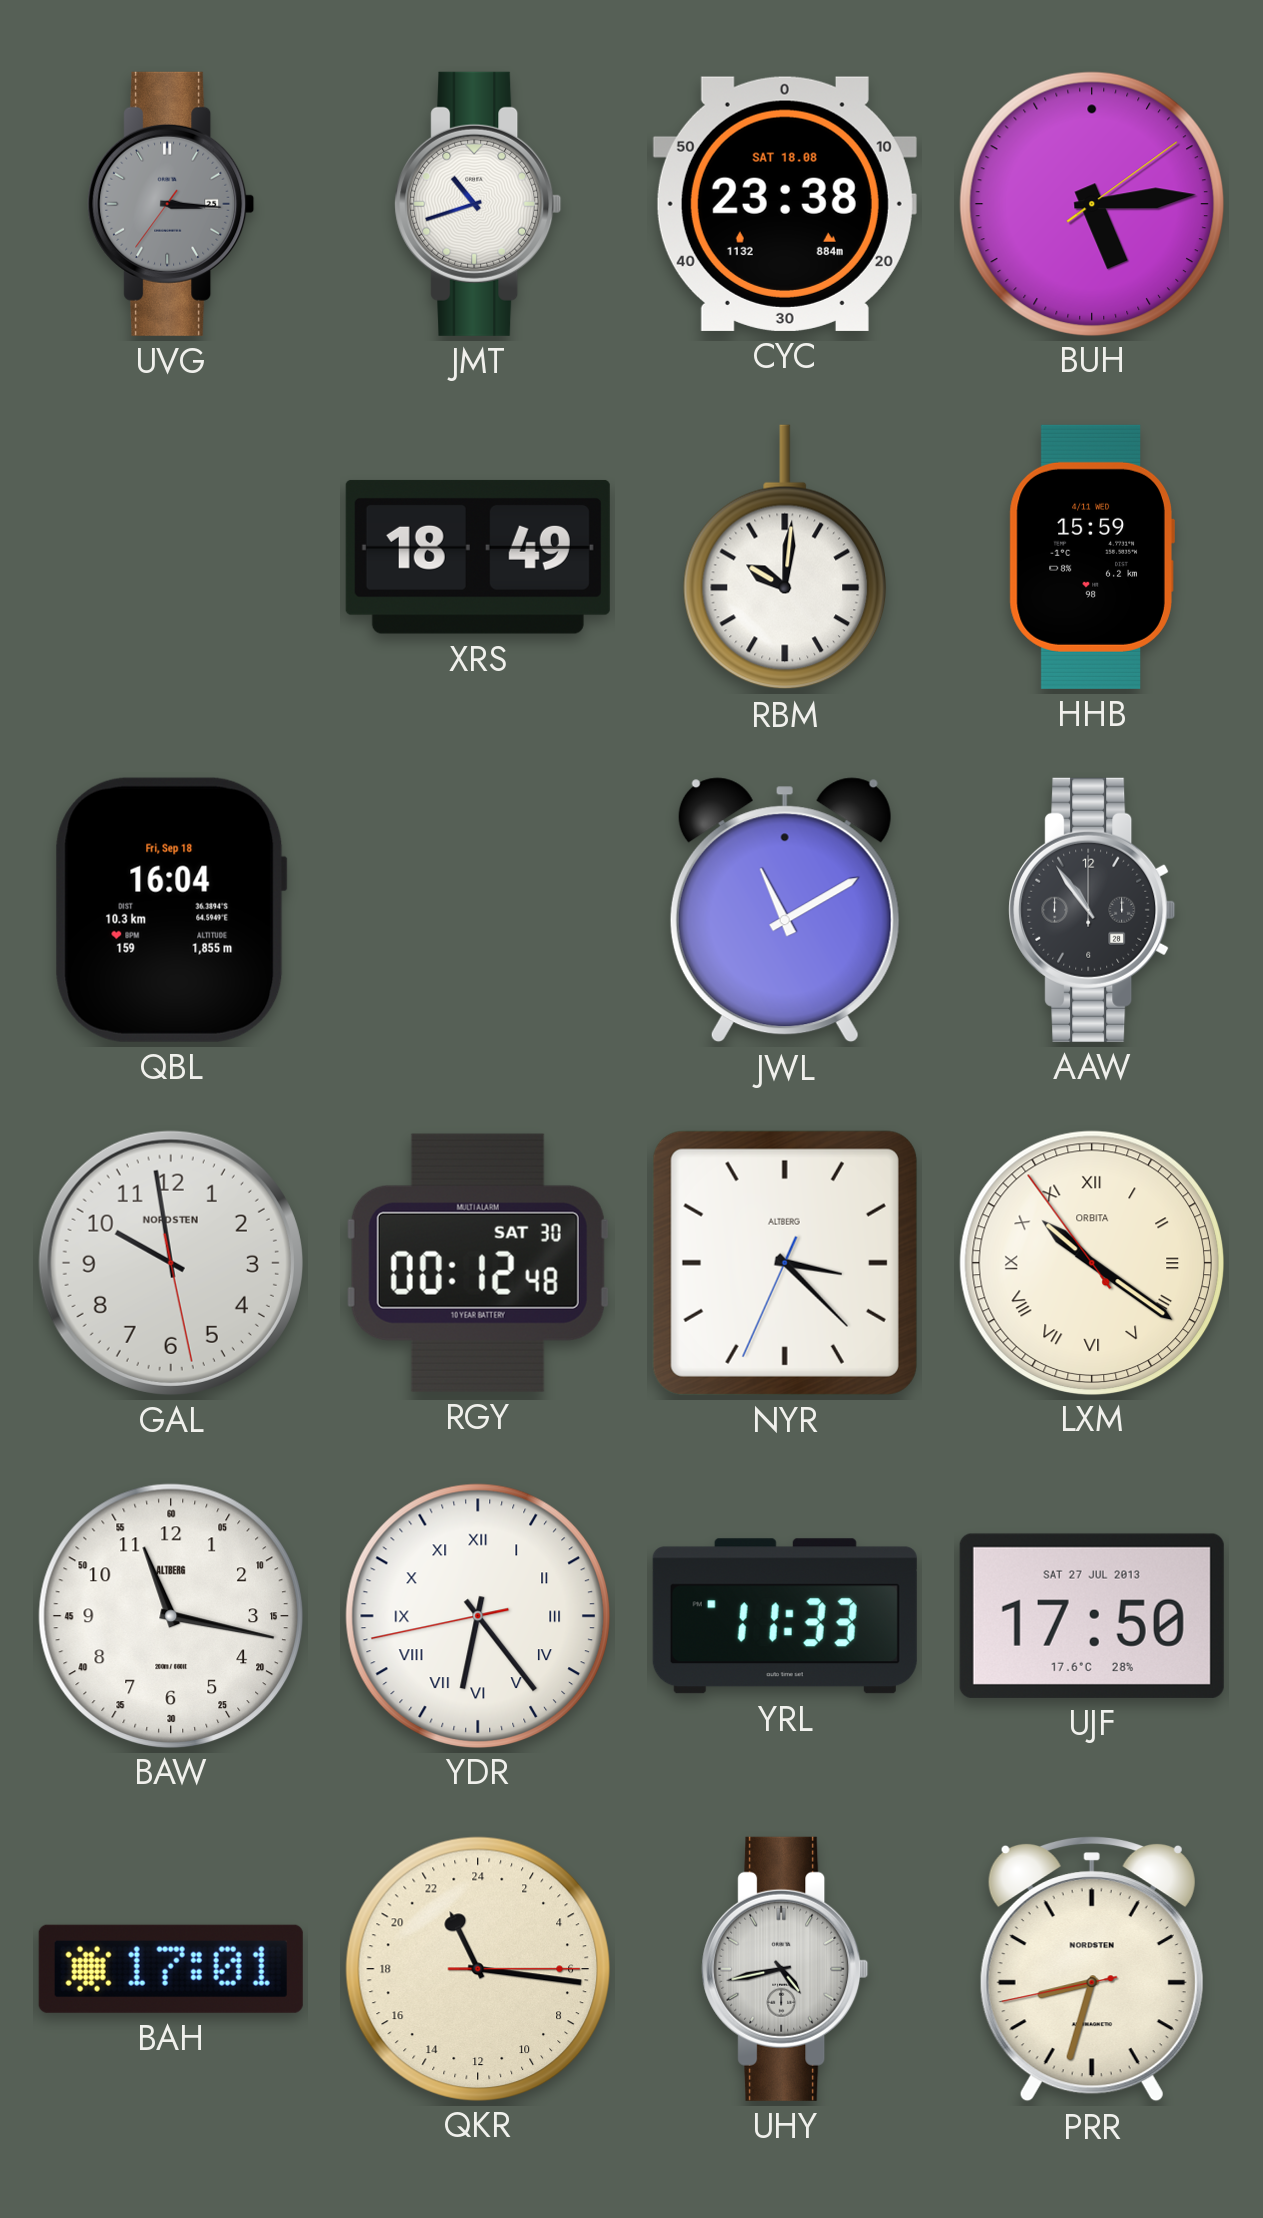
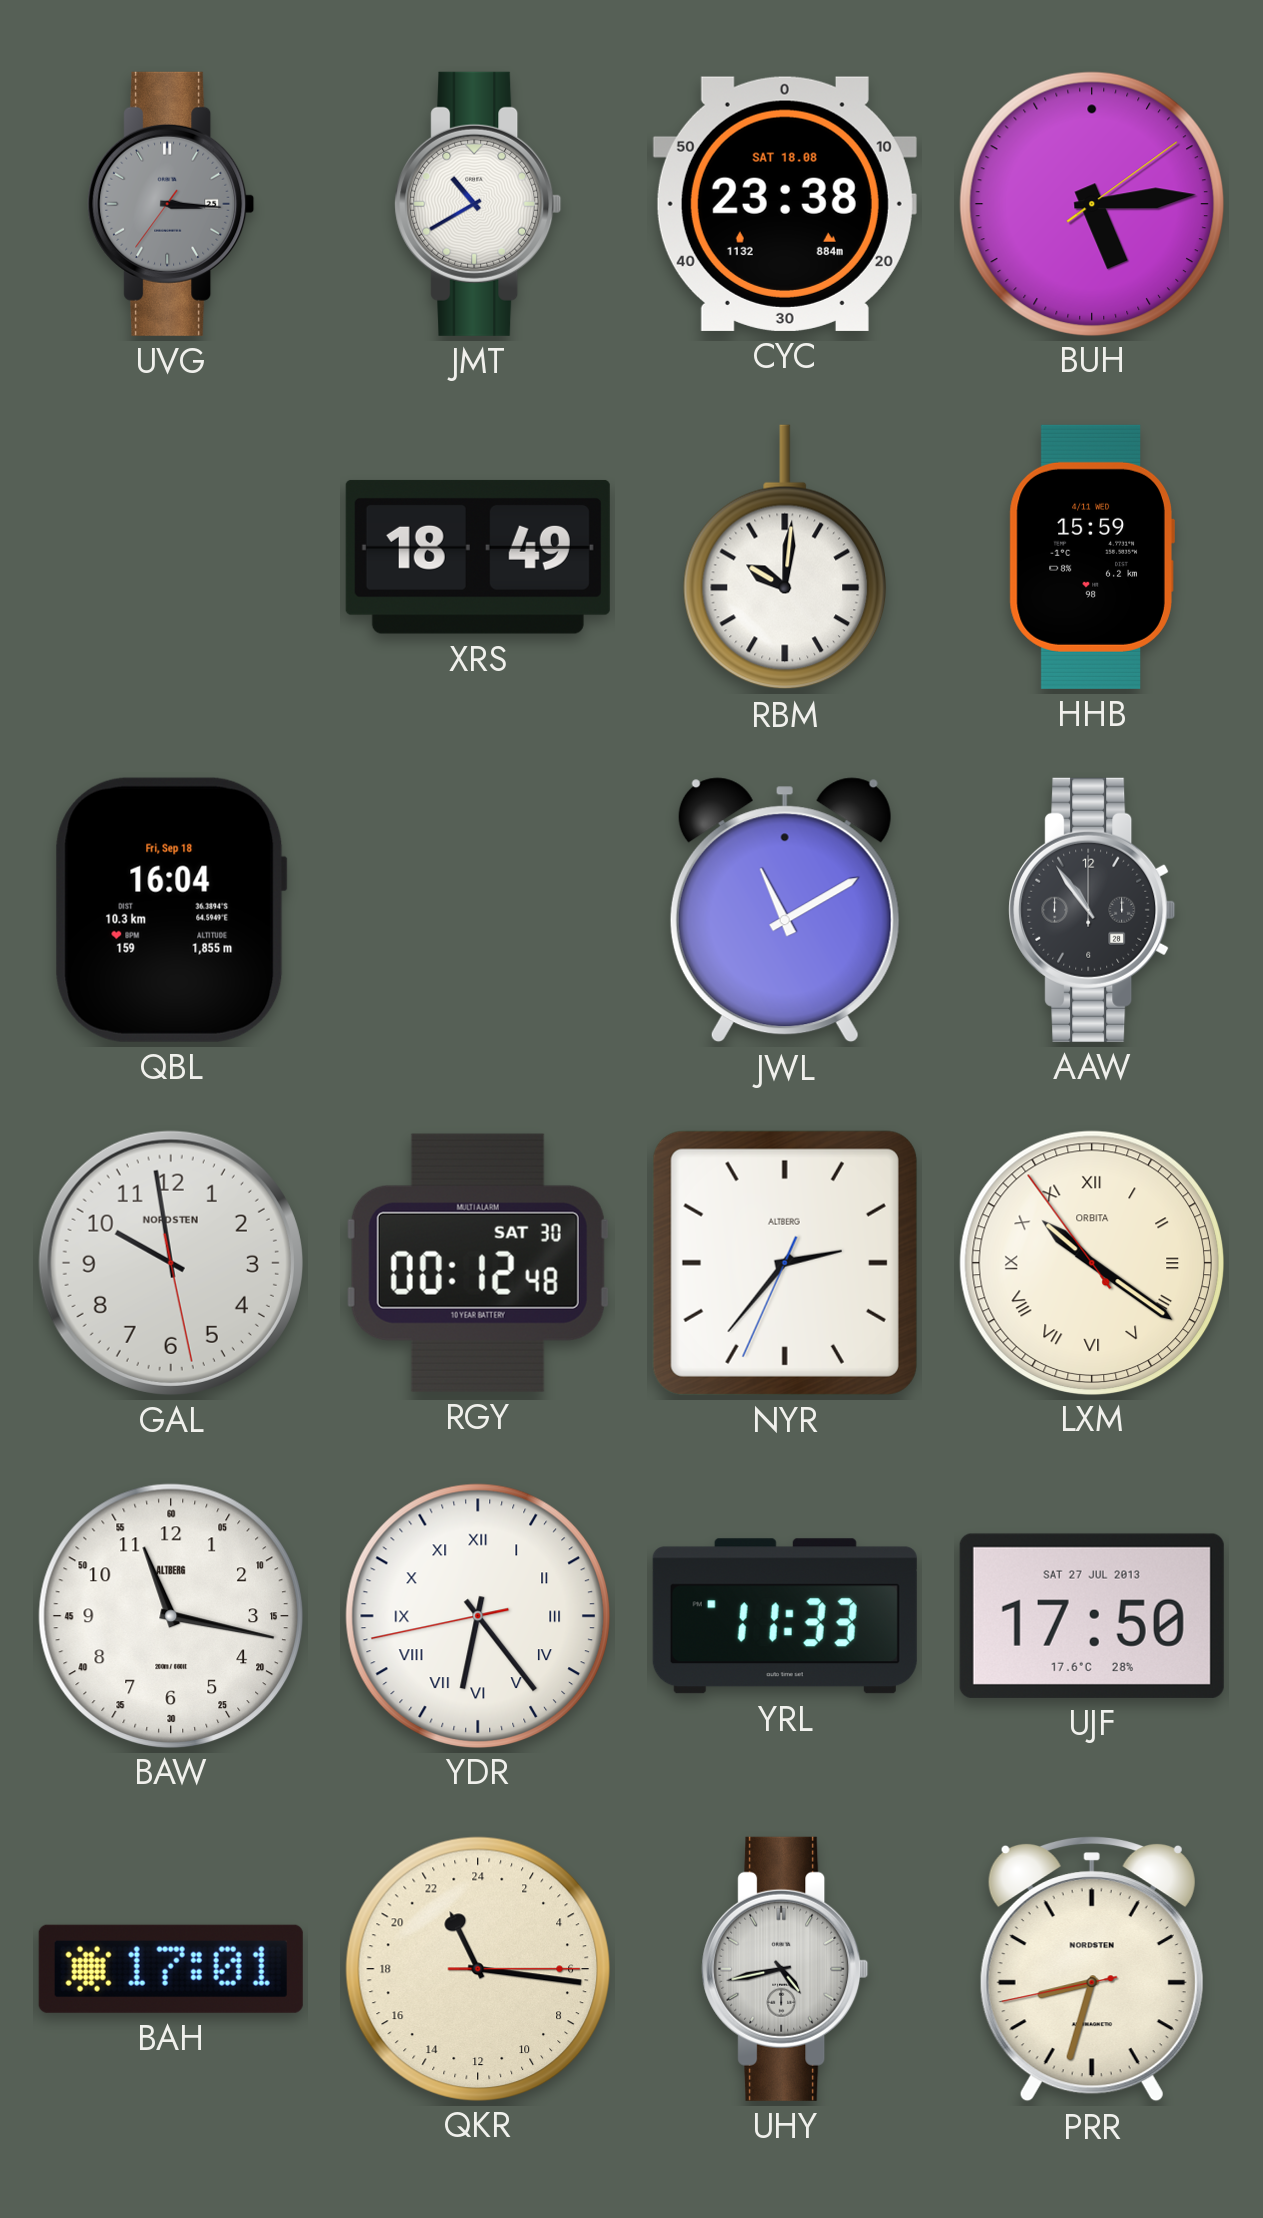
JMT: 10:42 -> 10:40 (478, 204)
NYR: 3:22 -> 2:36 (785, 1263)
